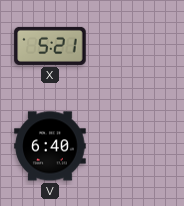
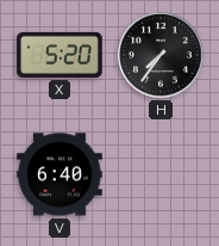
X: 5:21 -> 5:20 (60, 55)
H: none -> 7:36 (161, 55)
